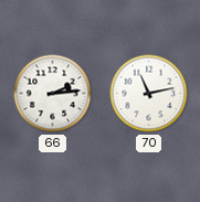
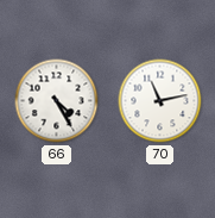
66: 2:14 -> 4:25 (57, 101)
